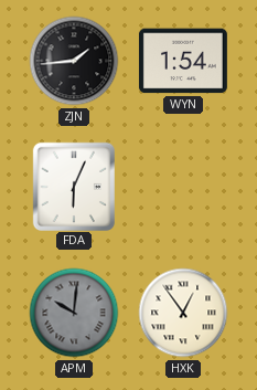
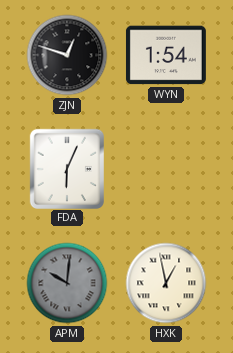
ZJN: 1:44 -> 12:48 (67, 55)
HXK: 12:54 -> 12:58 (166, 283)
